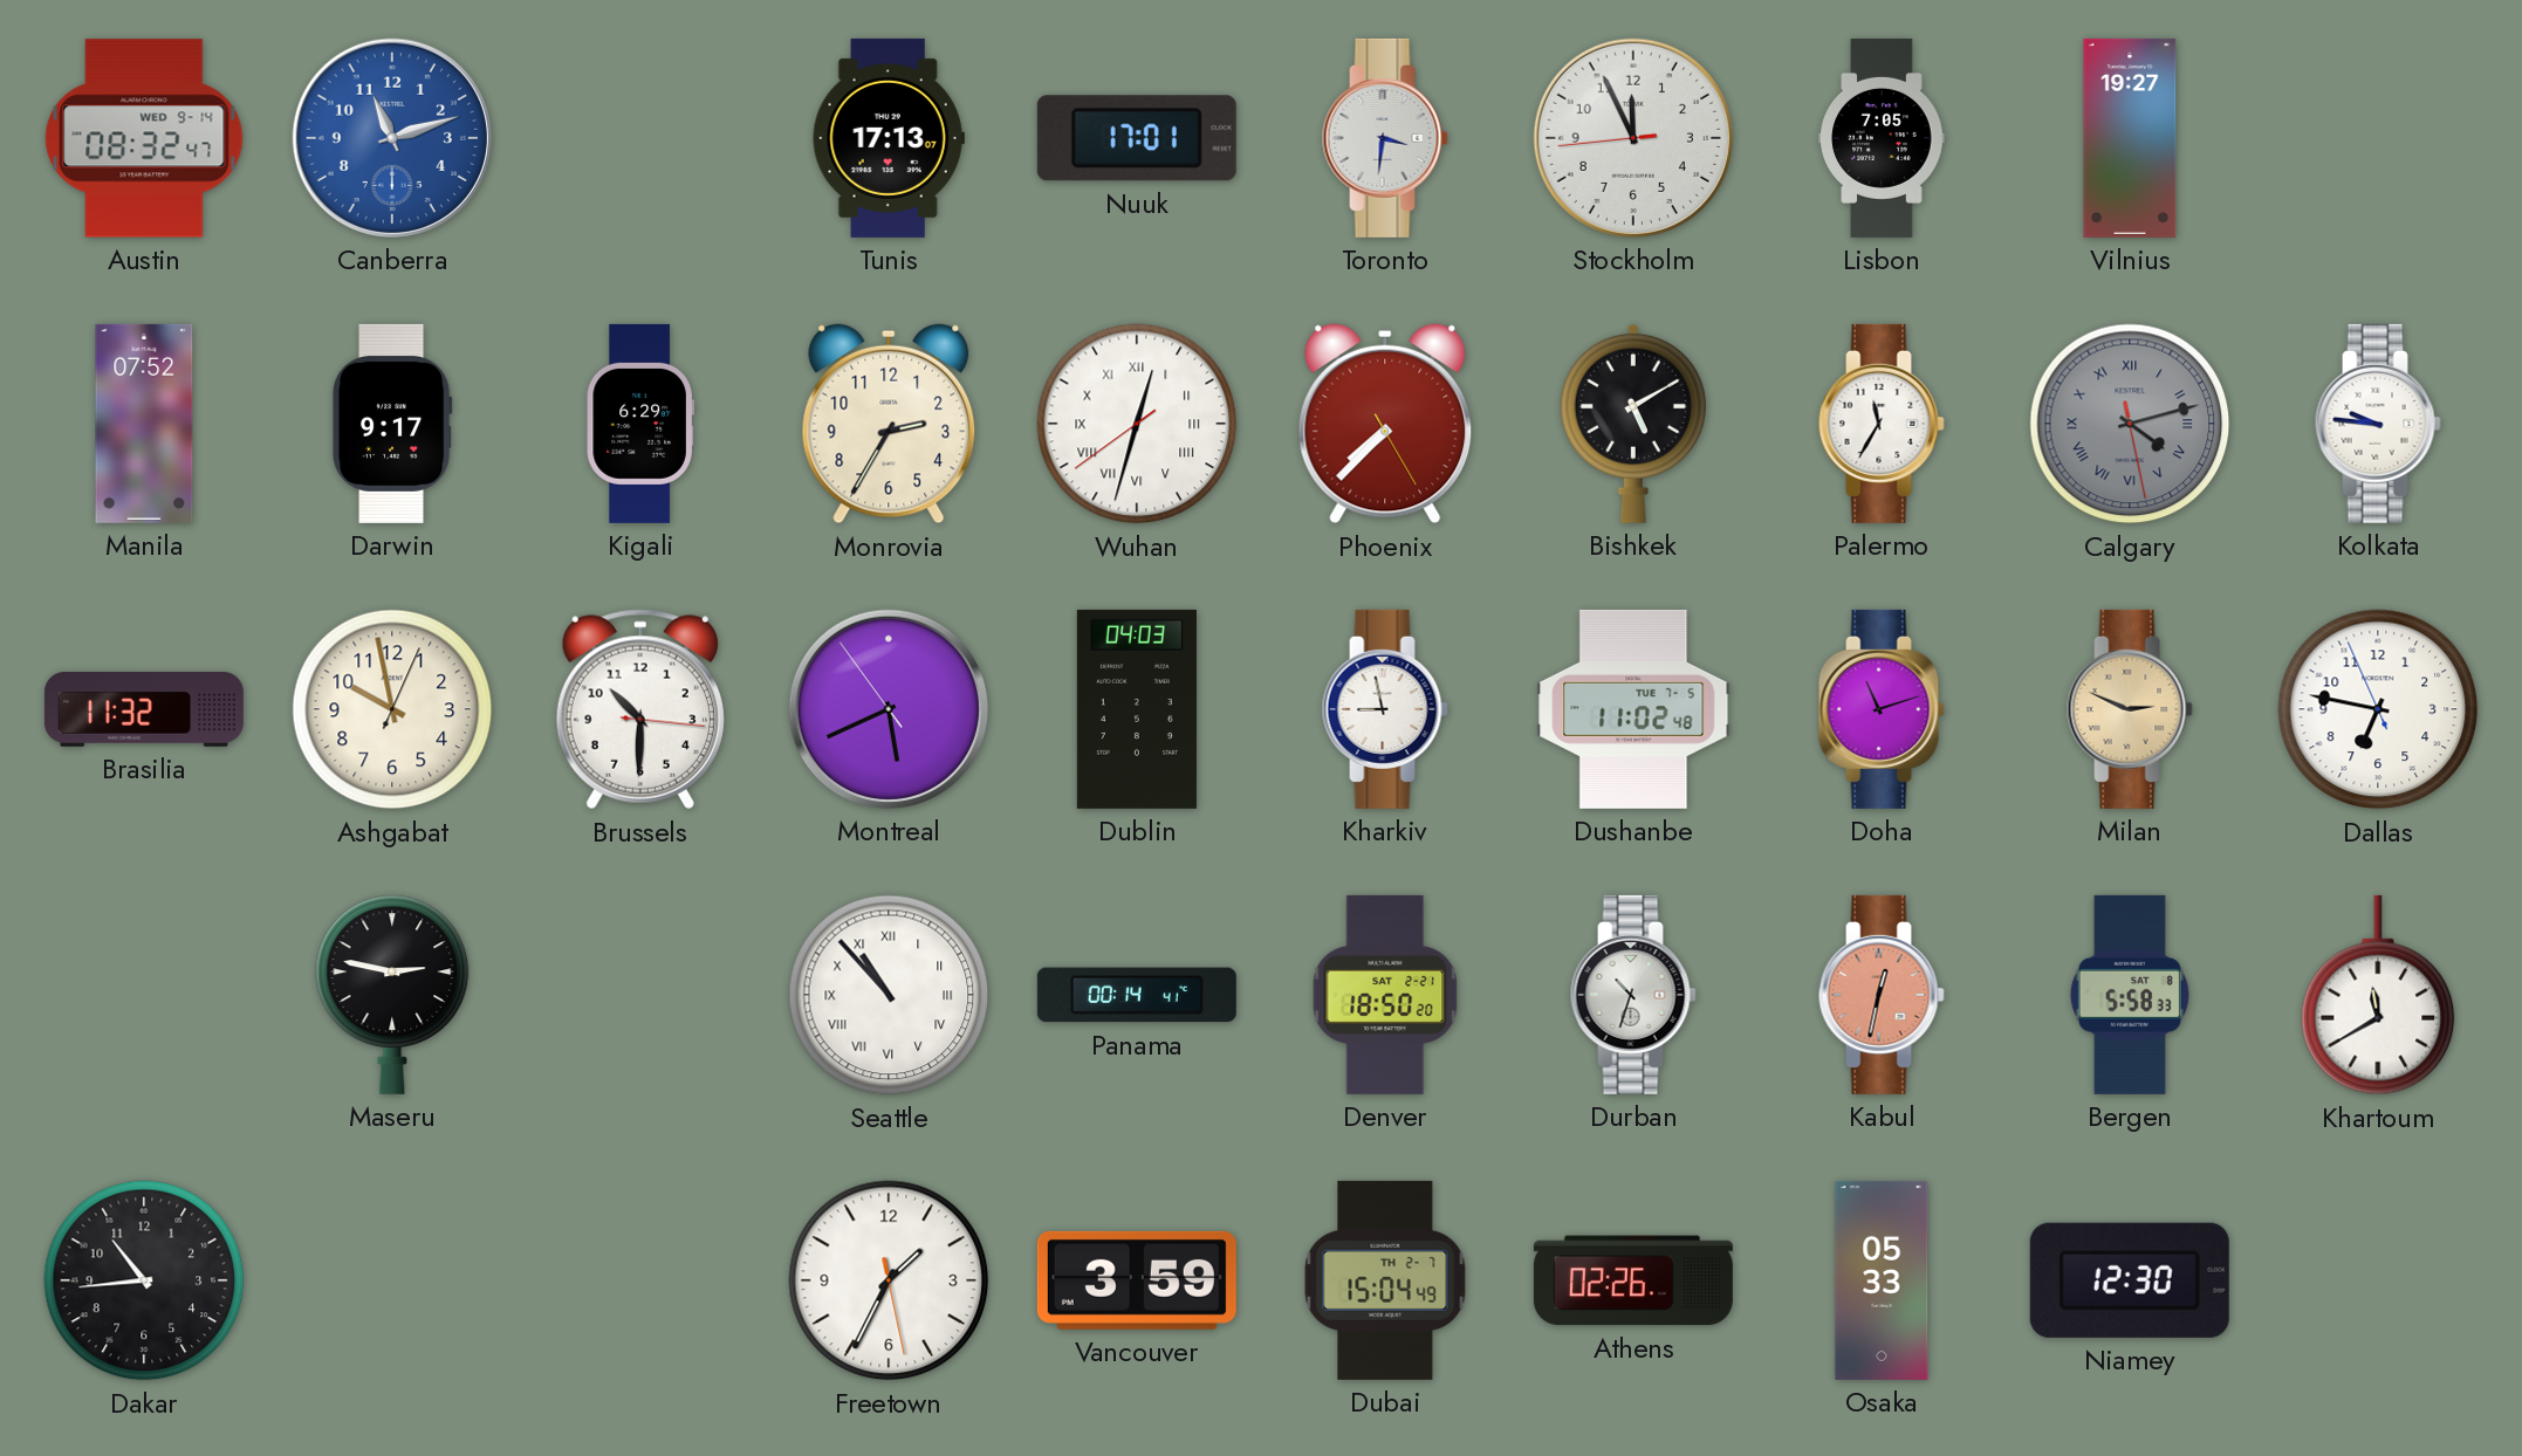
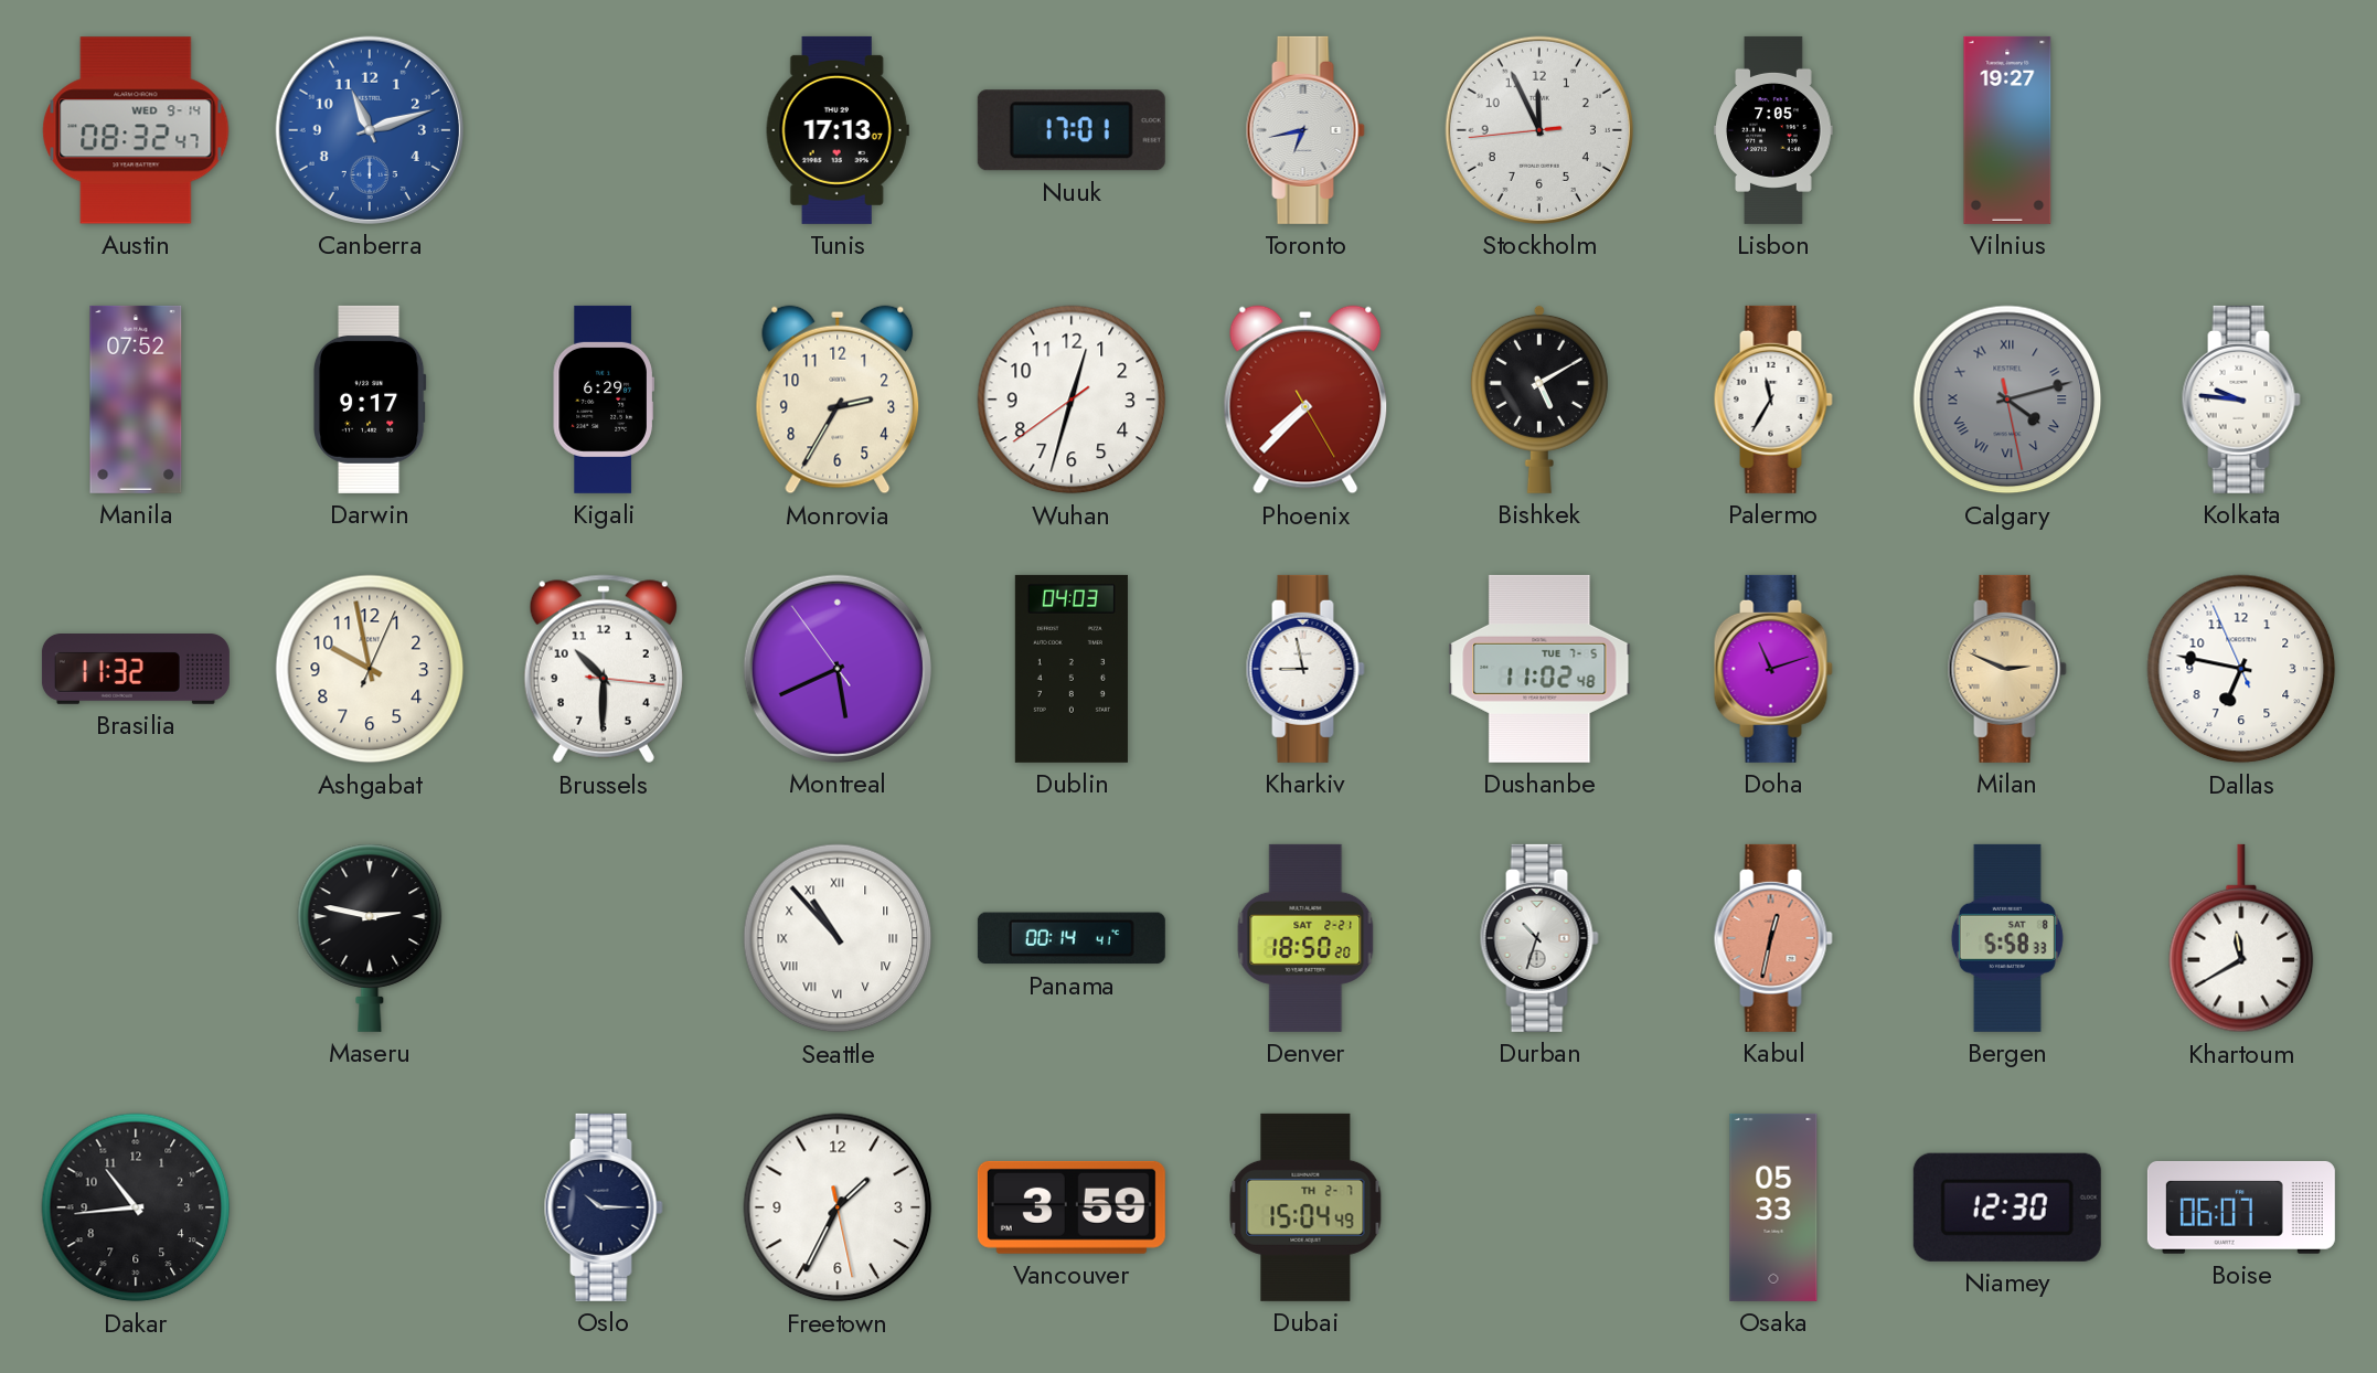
Toronto: 3:31 -> 6:43 (1305, 130)
Wuhan numerals: Roman -> Arabic (1072, 400)
Oslo: none -> 10:15 (604, 1207)
Athens: 02:26 -> none (1633, 1280)
Boise: none -> 06:07 (2241, 1207)
